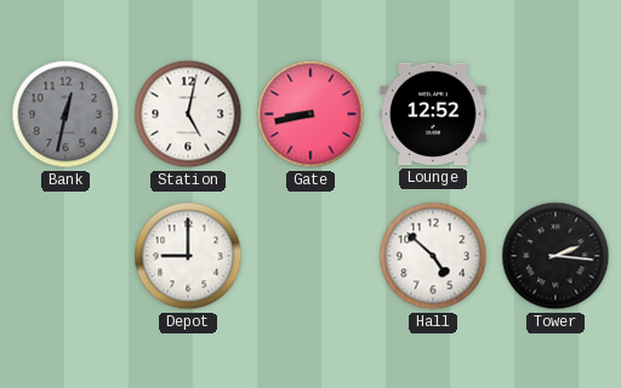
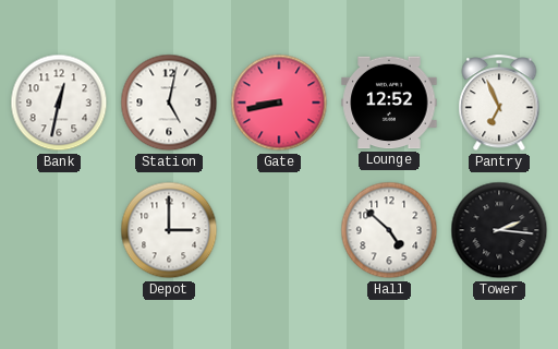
Bank dial: grey -> white (59, 103)
Pantry: none -> 6:56 (499, 104)
Depot: 9:00 -> 3:00 (169, 230)
